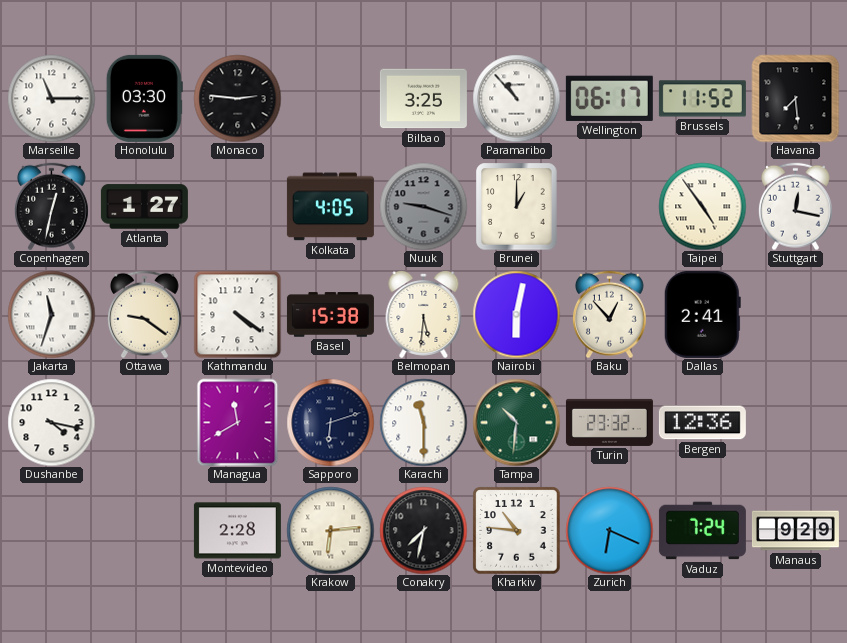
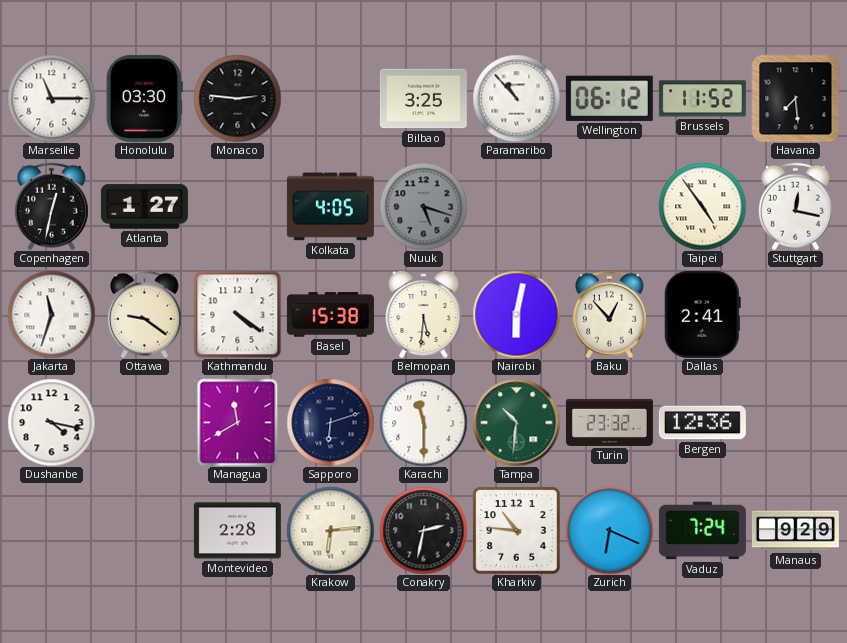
Wellington: 06:17 -> 06:12 (609, 98)
Nuuk: 9:18 -> 5:18 (423, 206)
Brunei: 1:00 -> none (517, 206)
Conakry: 7:32 -> 2:32 (423, 530)
